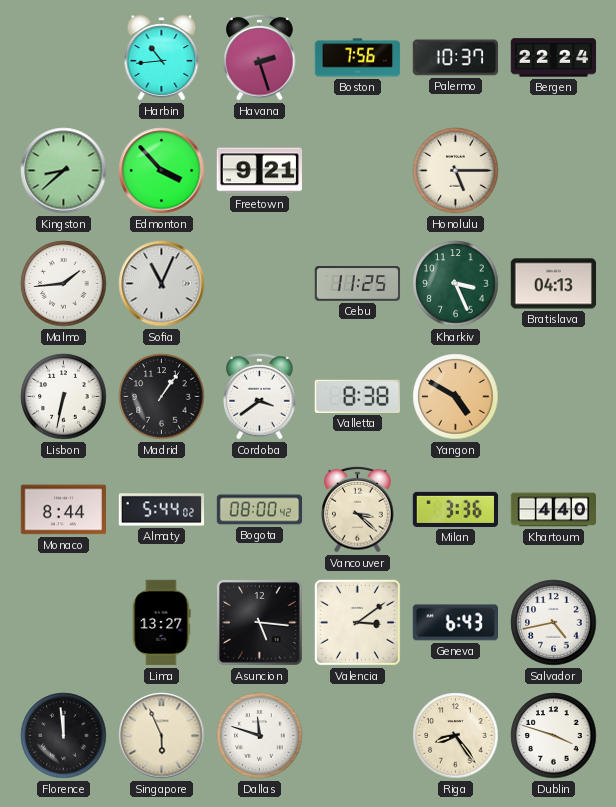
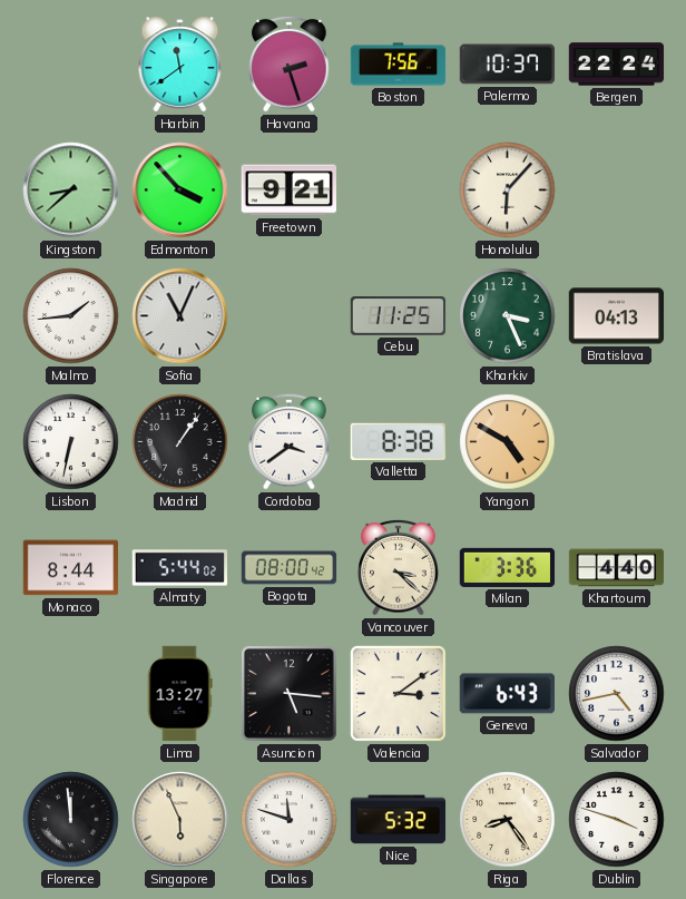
Harbin: 10:44 -> 11:39 (180, 65)
Honolulu: 5:15 -> 6:07 (508, 190)
Nice: none -> 5:32 (399, 820)
